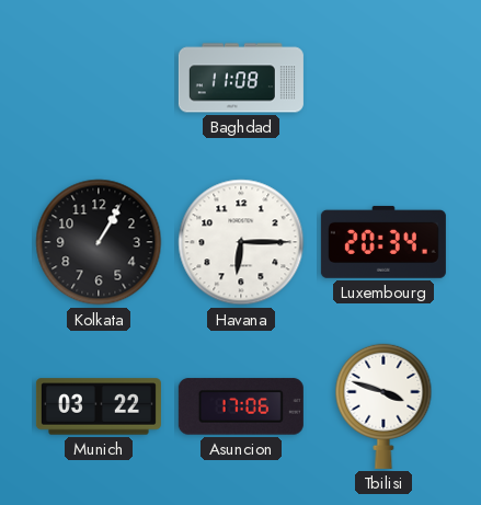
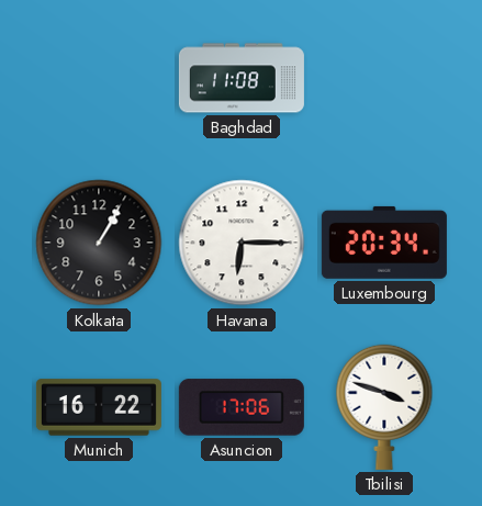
Munich: 03:22 -> 16:22 (99, 407)
